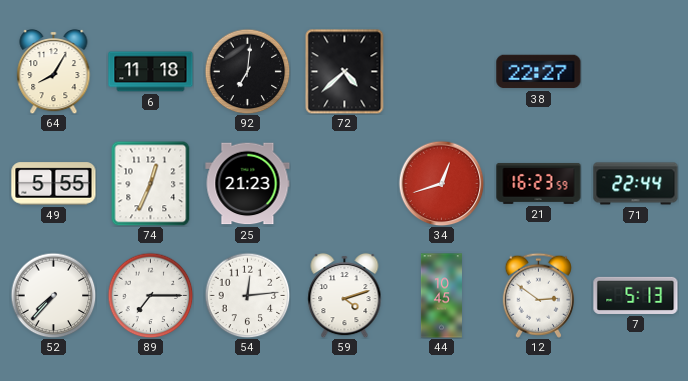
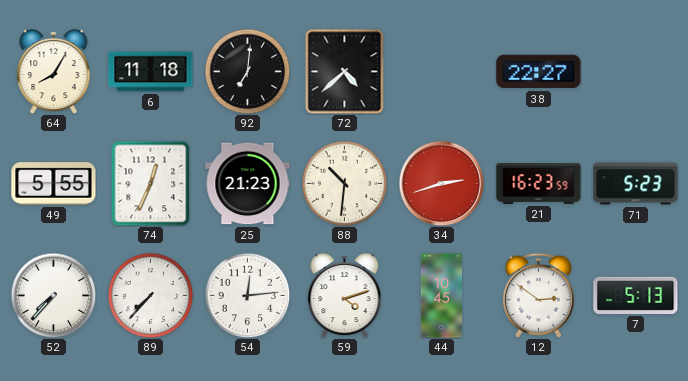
88: none -> 10:31 (344, 183)
34: 12:42 -> 2:42 (441, 183)
71: 22:44 -> 5:23 (636, 184)
89: 7:15 -> 7:37 (150, 295)
